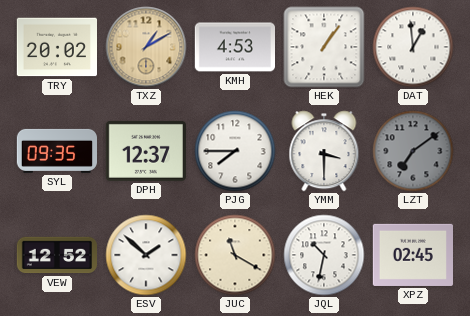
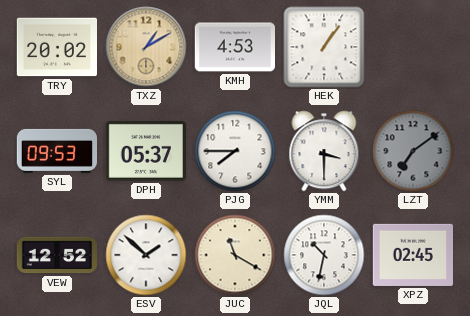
DAT: 12:59 -> none (413, 47)
SYL: 09:35 -> 09:53 (56, 151)
DPH: 12:37 -> 05:37 (146, 151)
